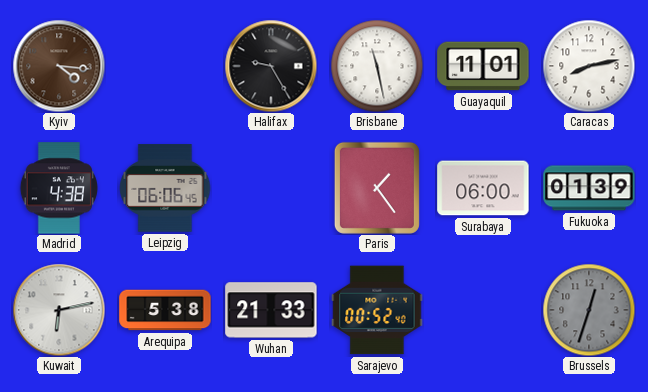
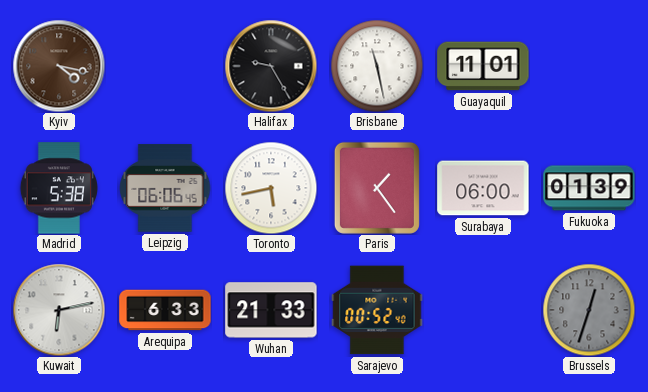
Kyiv: 4:16 -> 4:17 (59, 66)
Caracas: 8:13 -> none (589, 66)
Madrid: 4:38 -> 5:38 (59, 188)
Toronto: none -> 5:43 (271, 188)
Arequipa: 5:38 -> 6:33 (165, 310)
